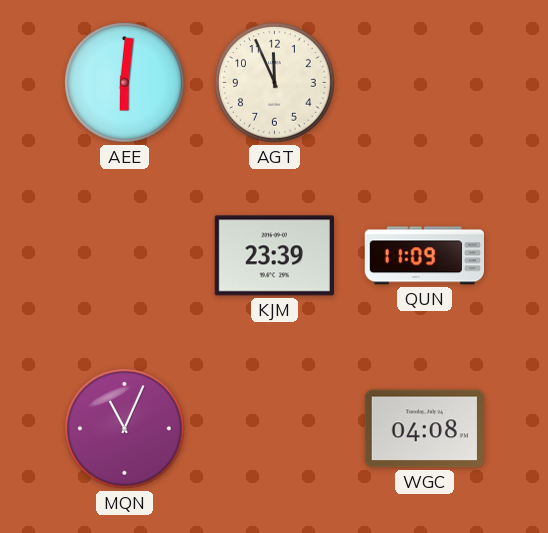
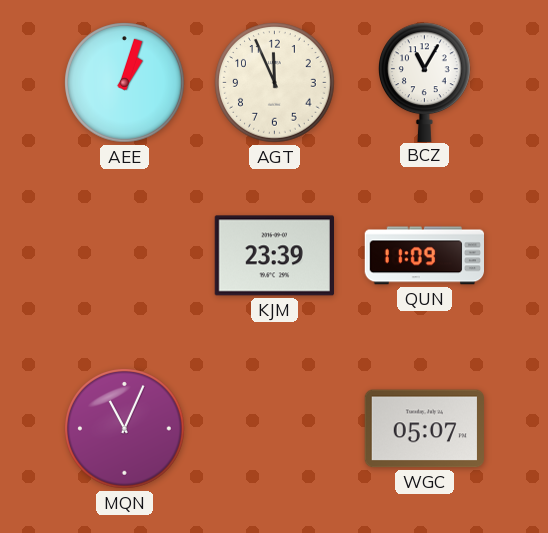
AEE: 6:01 -> 1:03 (125, 83)
BCZ: none -> 11:05 (425, 82)
WGC: 04:08 -> 05:07 (424, 429)
